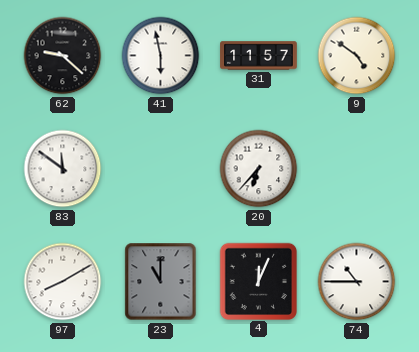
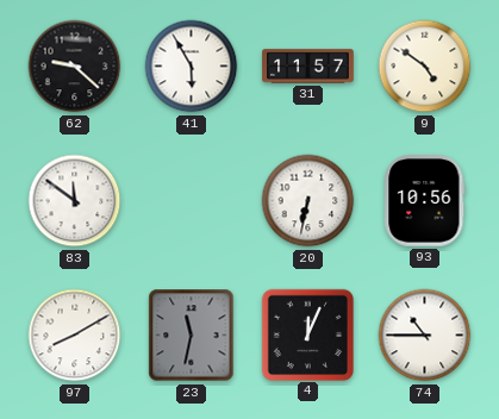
41: 5:58 -> 5:55 (192, 67)
20: 6:37 -> 6:32 (308, 201)
93: none -> 10:56 (425, 201)
23: 11:00 -> 11:32 (192, 336)
